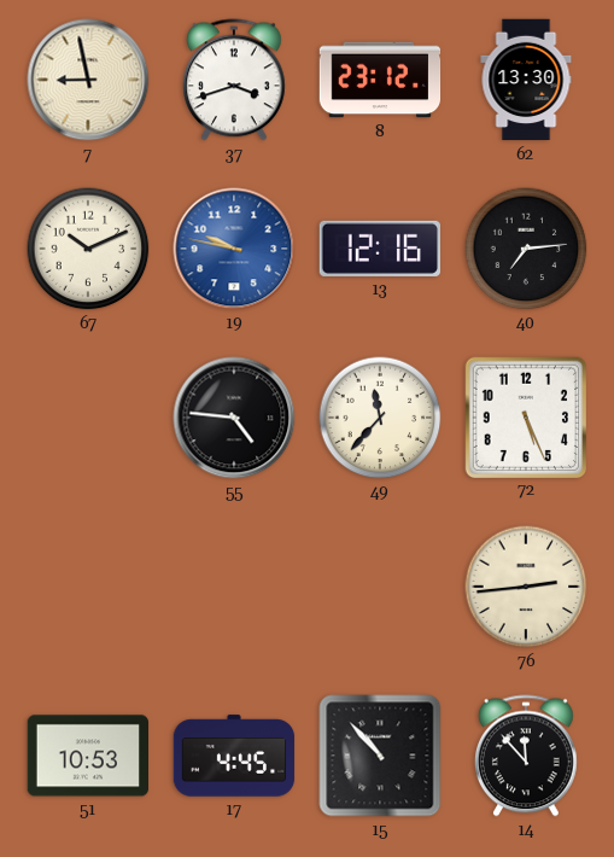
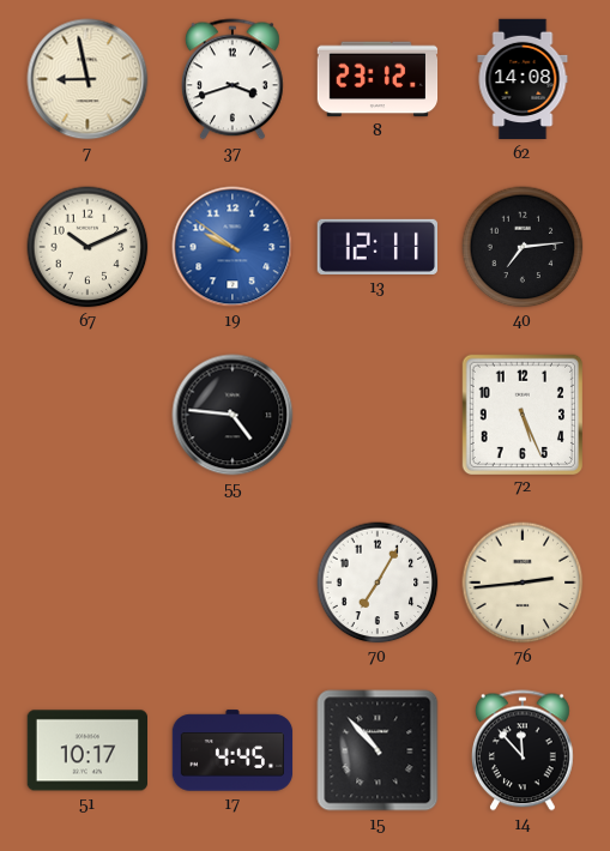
62: 13:30 -> 14:08 (523, 79)
19: 9:47 -> 9:51 (232, 247)
13: 12:16 -> 12:11 (376, 247)
49: 11:37 -> none (380, 418)
70: none -> 7:05 (378, 583)
51: 10:53 -> 10:17 (86, 750)
